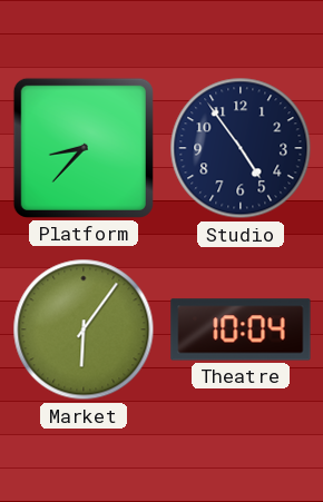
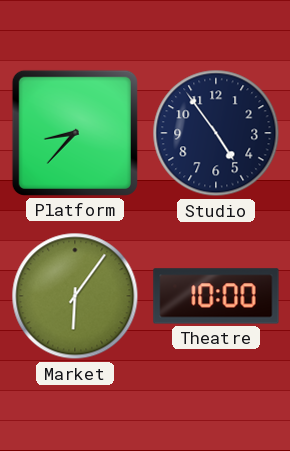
Theatre: 10:04 -> 10:00 (216, 296)
